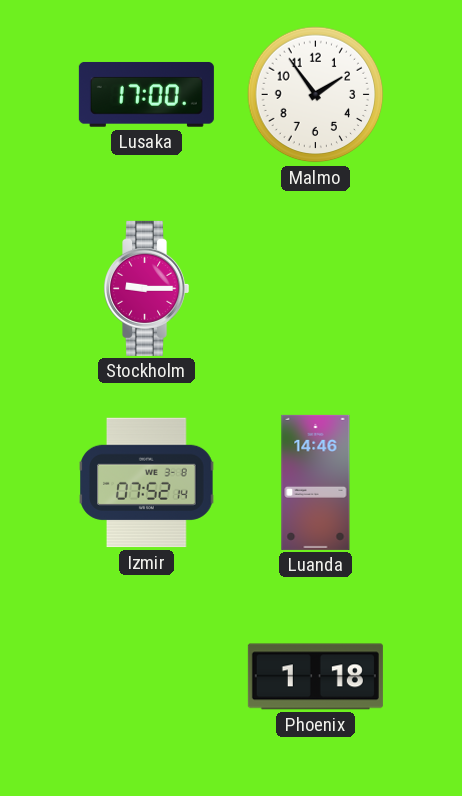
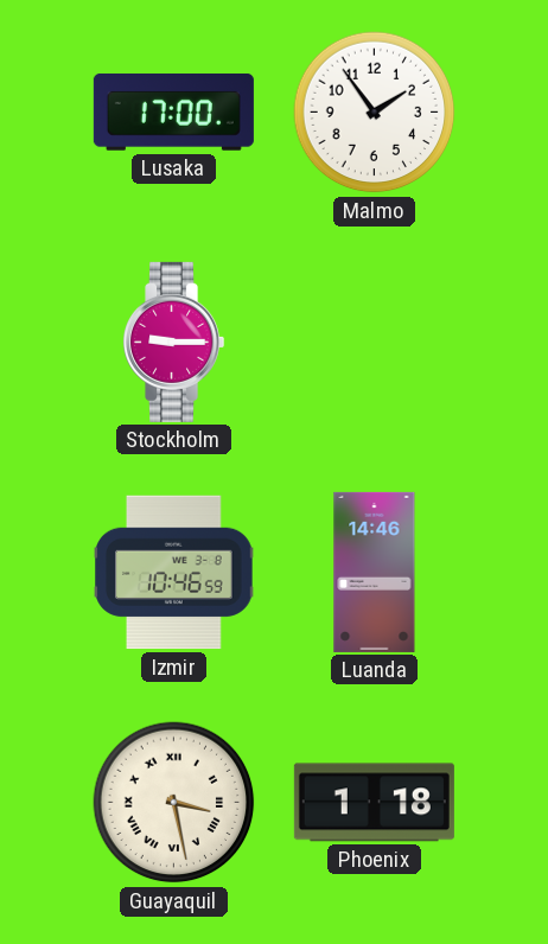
Izmir: 07:52 -> 10:46 (174, 573)
Guayaquil: none -> 3:28 (174, 803)
